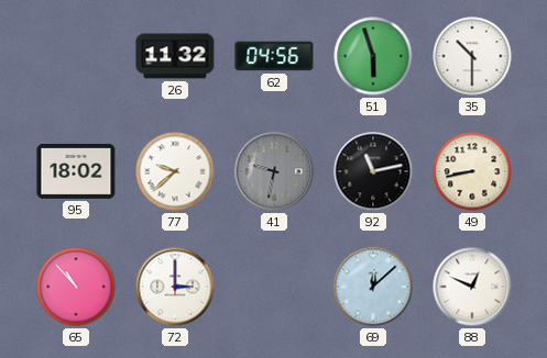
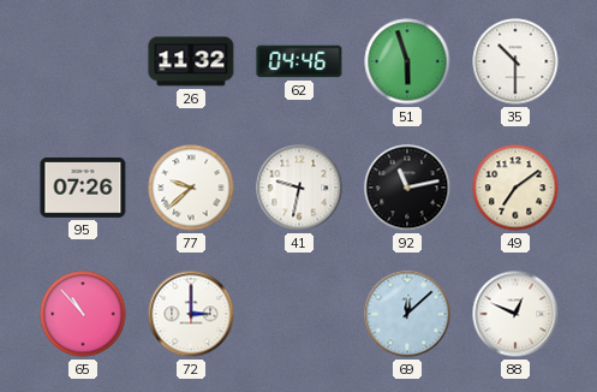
62: 04:56 -> 04:46 (299, 61)
95: 18:02 -> 07:26 (83, 188)
41 dial: grey -> white (299, 188)
49: 8:43 -> 7:09 (515, 188)
